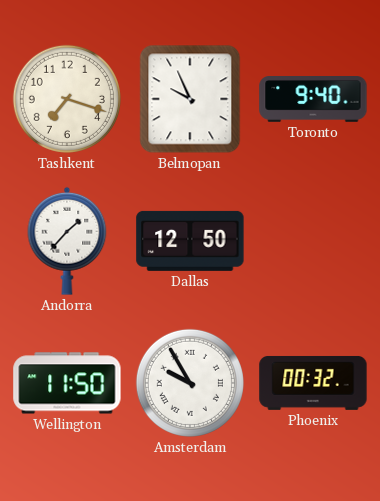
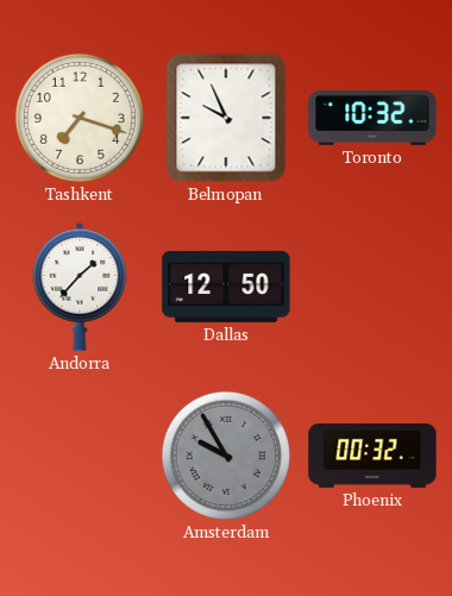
Toronto: 9:40 -> 10:32 (372, 119)
Wellington: 11:50 -> none (67, 383)
Amsterdam dial: white -> grey (226, 456)
